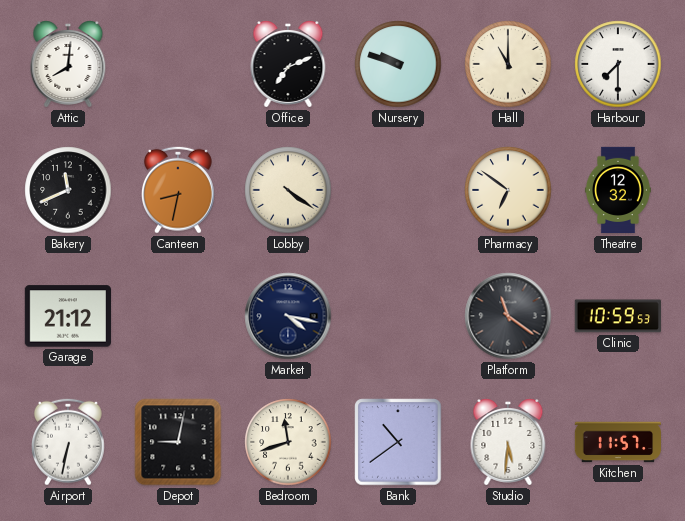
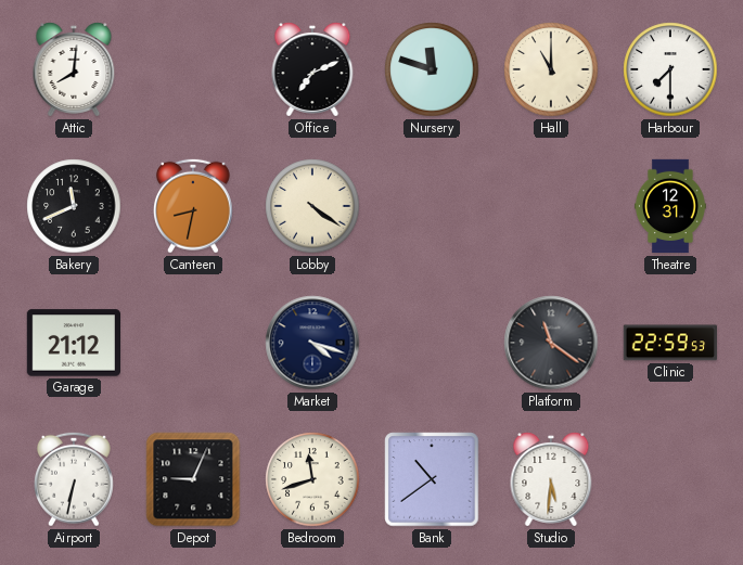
Nursery: 9:48 -> 11:48 (432, 69)
Pharmacy: 6:51 -> none (508, 190)
Theatre: 12:32 -> 12:31 (670, 206)
Market: 4:17 -> 4:18 (312, 343)
Clinic: 10:59 -> 22:59 (670, 343)
Depot: 9:02 -> 9:04 (193, 479)
Kitchen: 11:57 -> none (618, 442)
